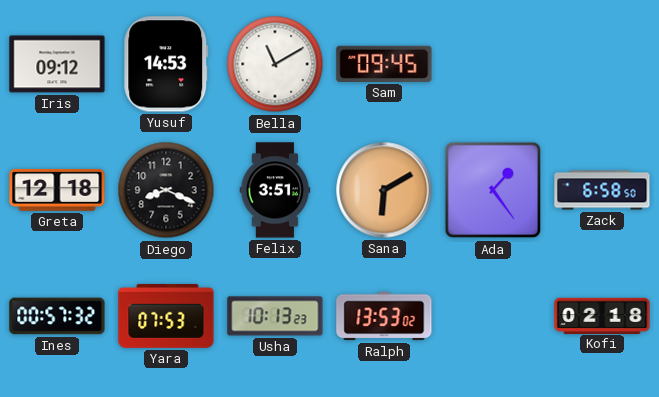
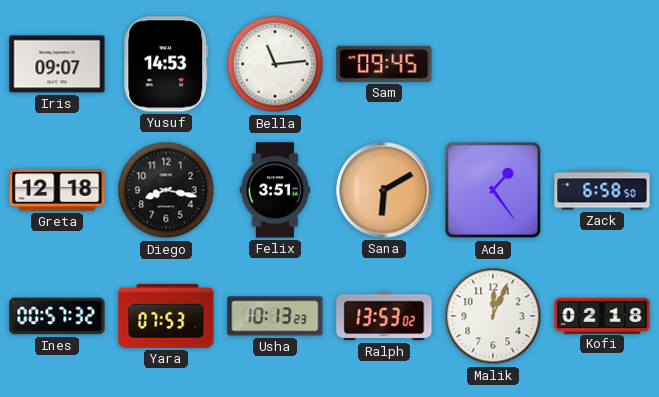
Iris: 09:12 -> 09:07 (57, 64)
Bella: 11:10 -> 11:14 (275, 64)
Diego: 8:19 -> 8:17 (166, 190)
Malik: none -> 12:04 (493, 316)
